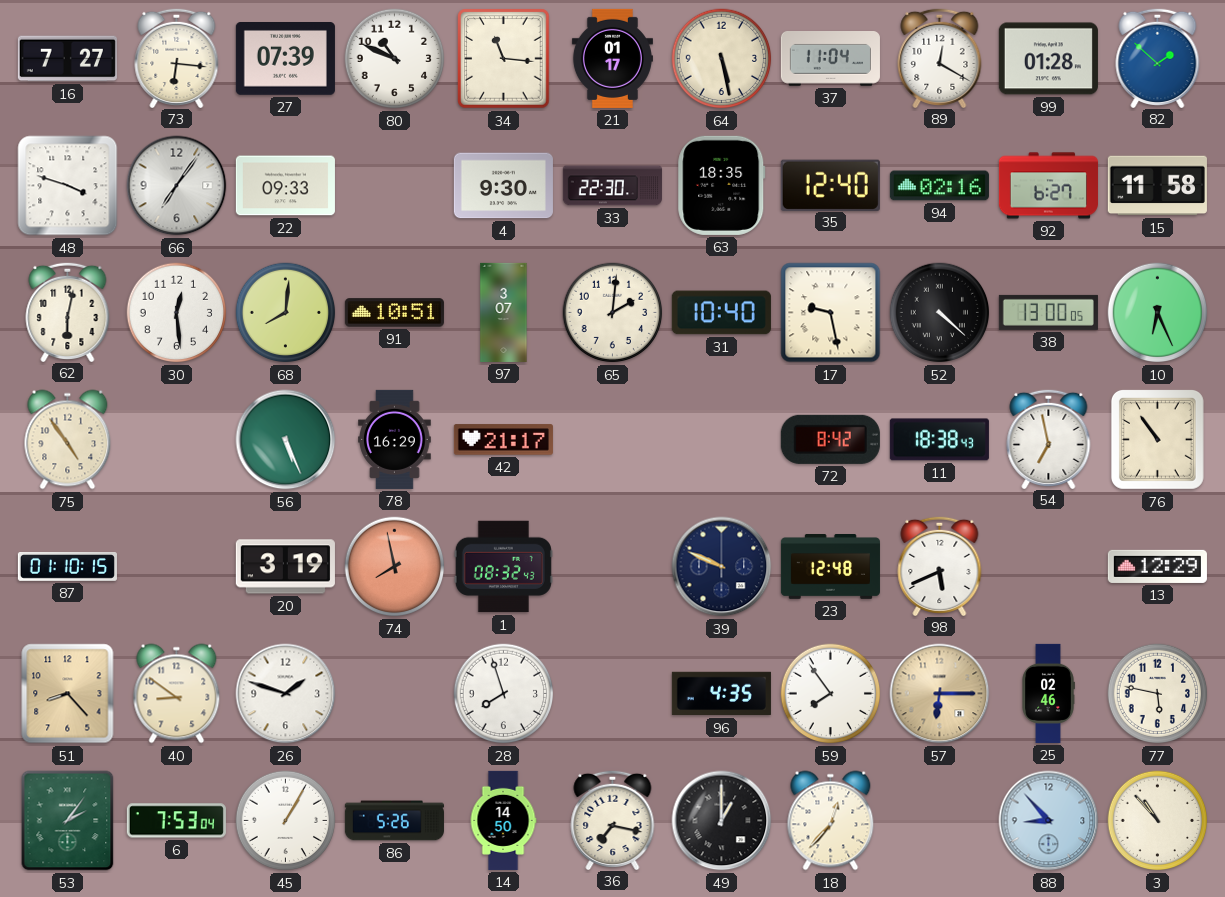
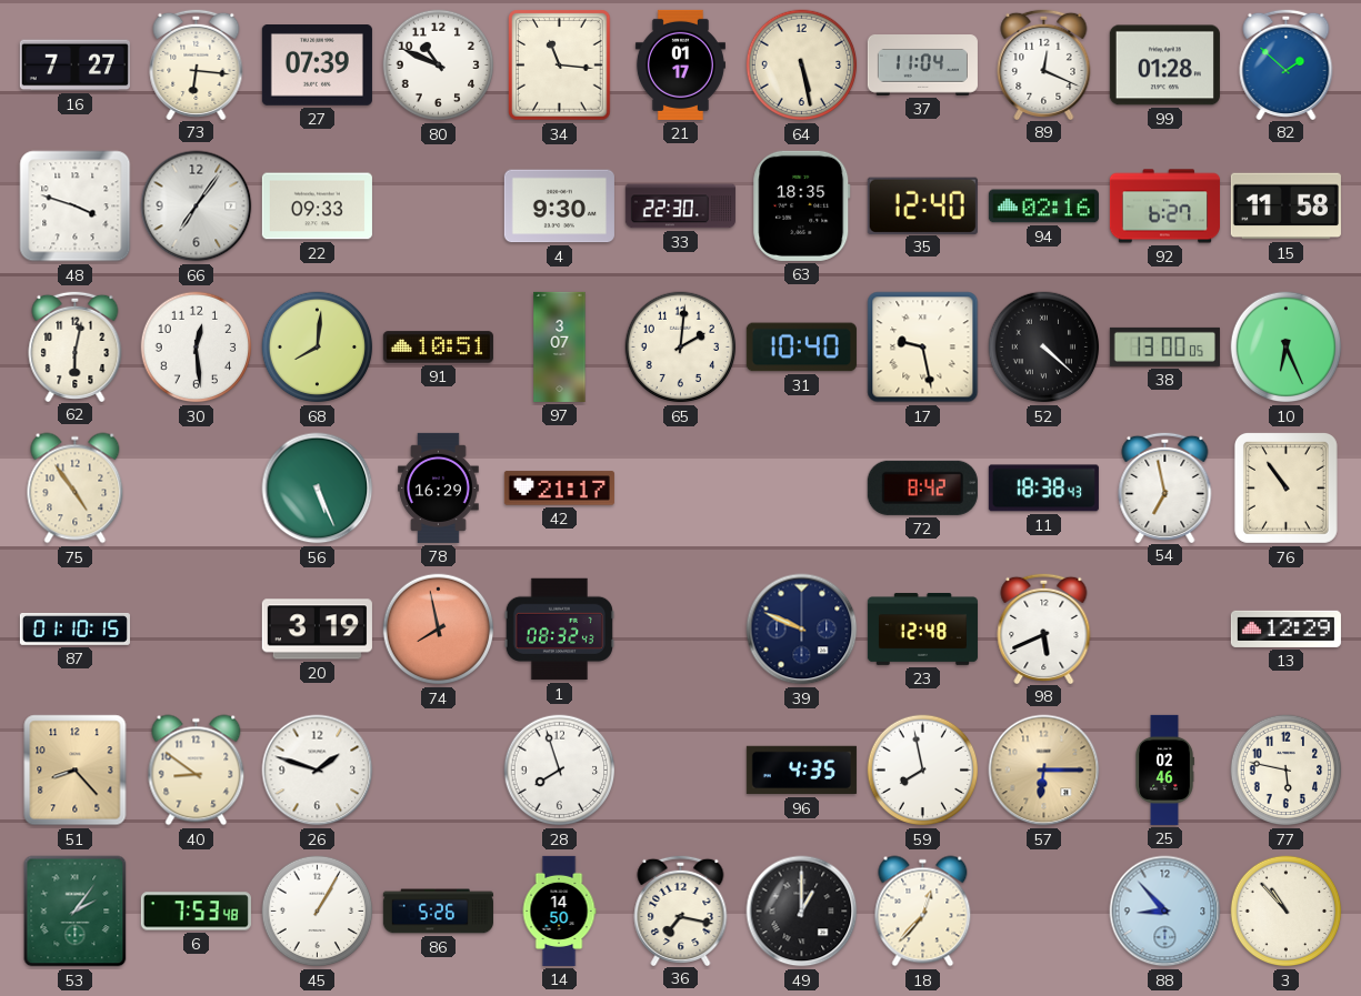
89: 12:20 -> 12:19 (1044, 63)
59: 7:54 -> 7:58 (923, 771)
6: 7:53:04 -> 7:53:48 (196, 912)
